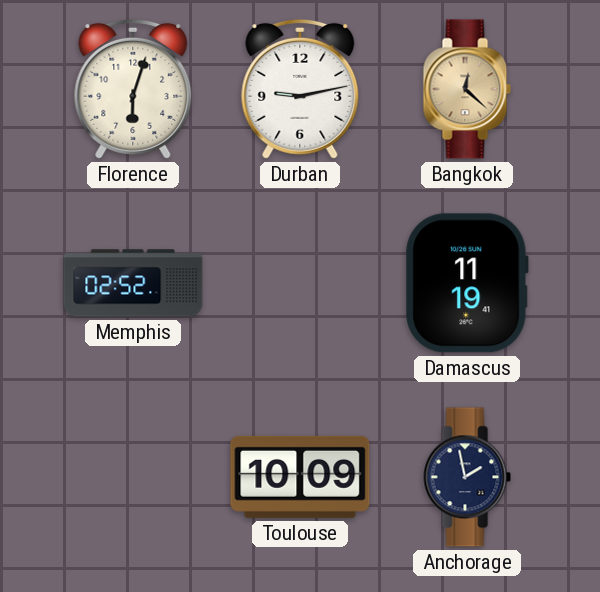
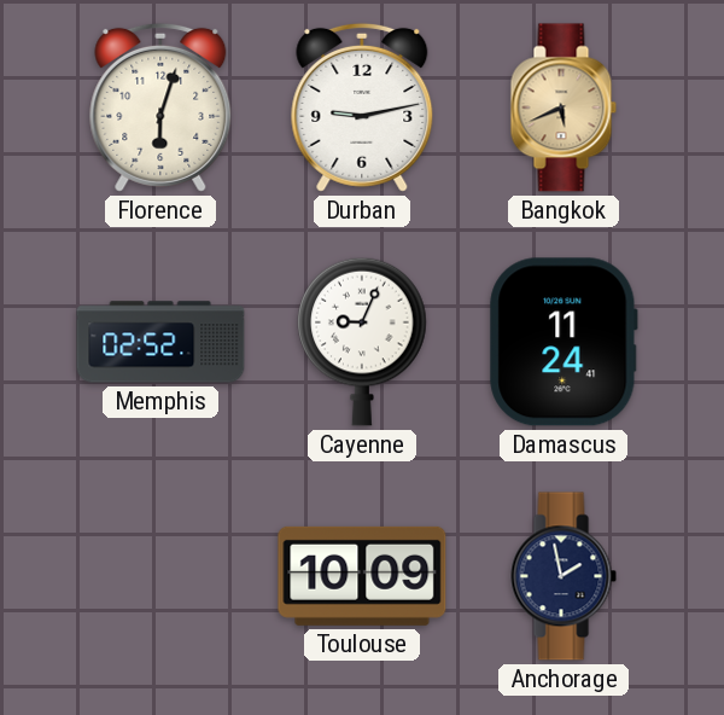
Bangkok: 12:22 -> 5:41 (564, 107)
Cayenne: none -> 9:04 (362, 342)
Damascus: 11:19 -> 11:24 (564, 342)
